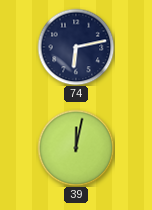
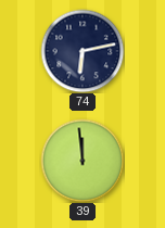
39: 12:02 -> 11:59 (82, 161)
